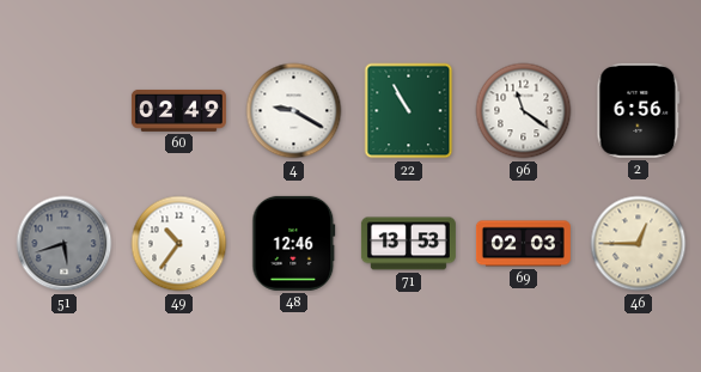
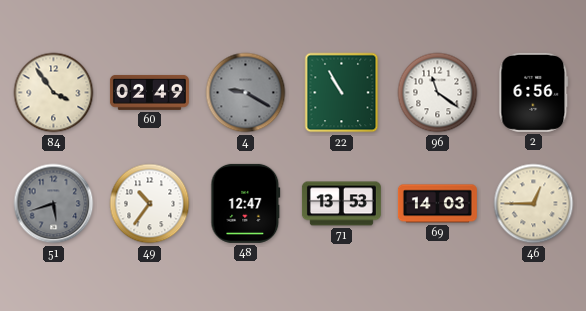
84: none -> 3:54 (54, 93)
4 dial: white -> grey (246, 93)
48: 12:46 -> 12:47 (246, 203)
69: 02:03 -> 14:03 (437, 204)
